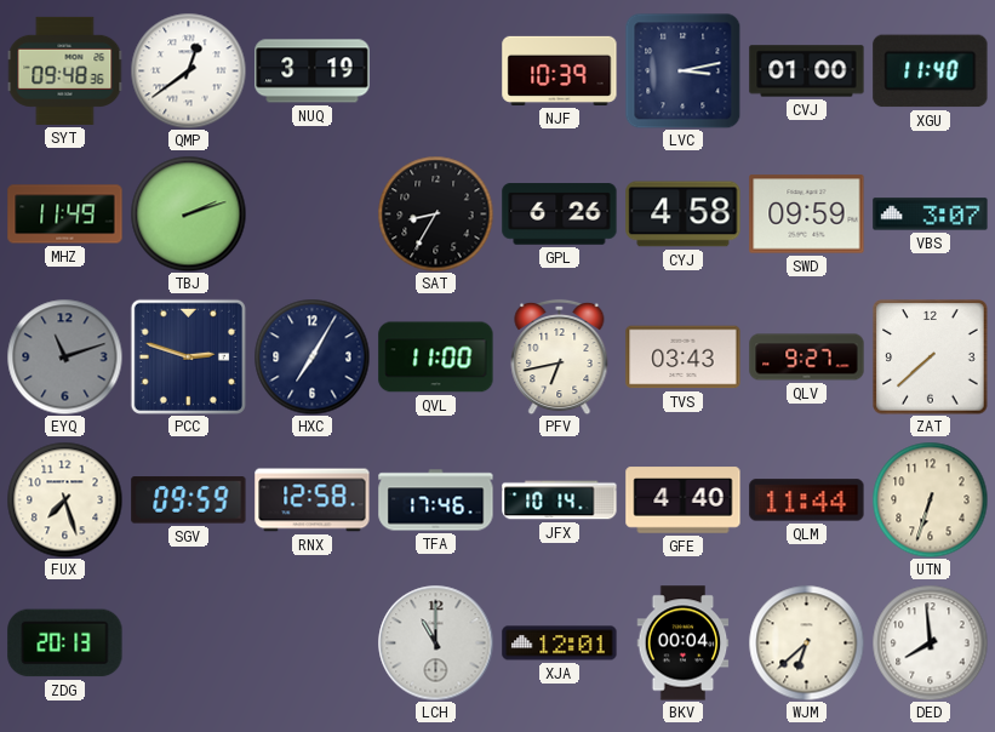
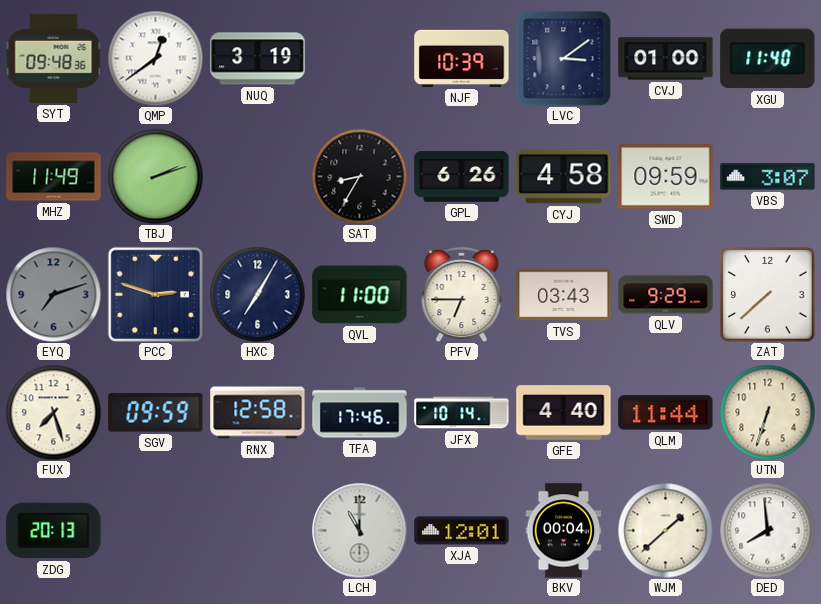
LVC: 3:13 -> 3:09 (563, 58)
EYQ: 11:12 -> 7:12 (53, 294)
PFV: 6:43 -> 6:45 (462, 294)
QLV: 9:27 -> 9:29 (666, 295)
WJM: 6:38 -> 1:38 (665, 530)
